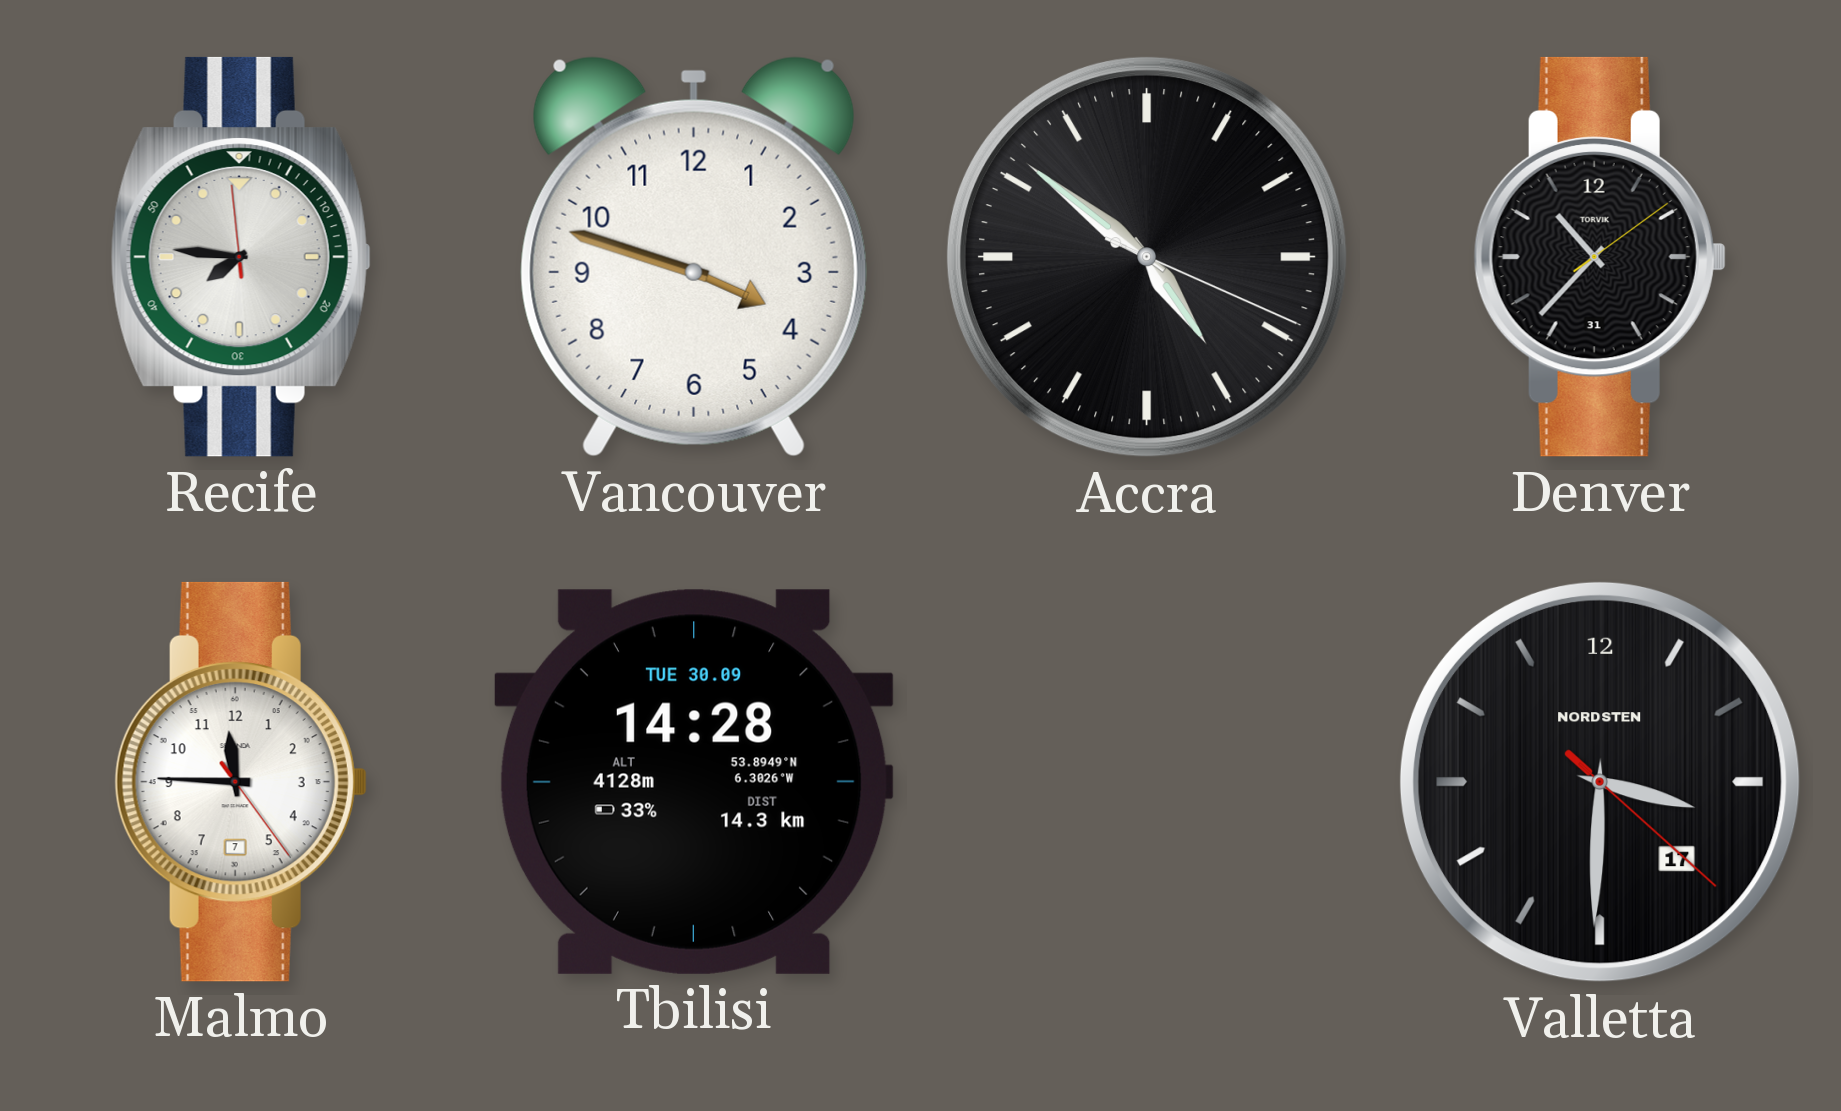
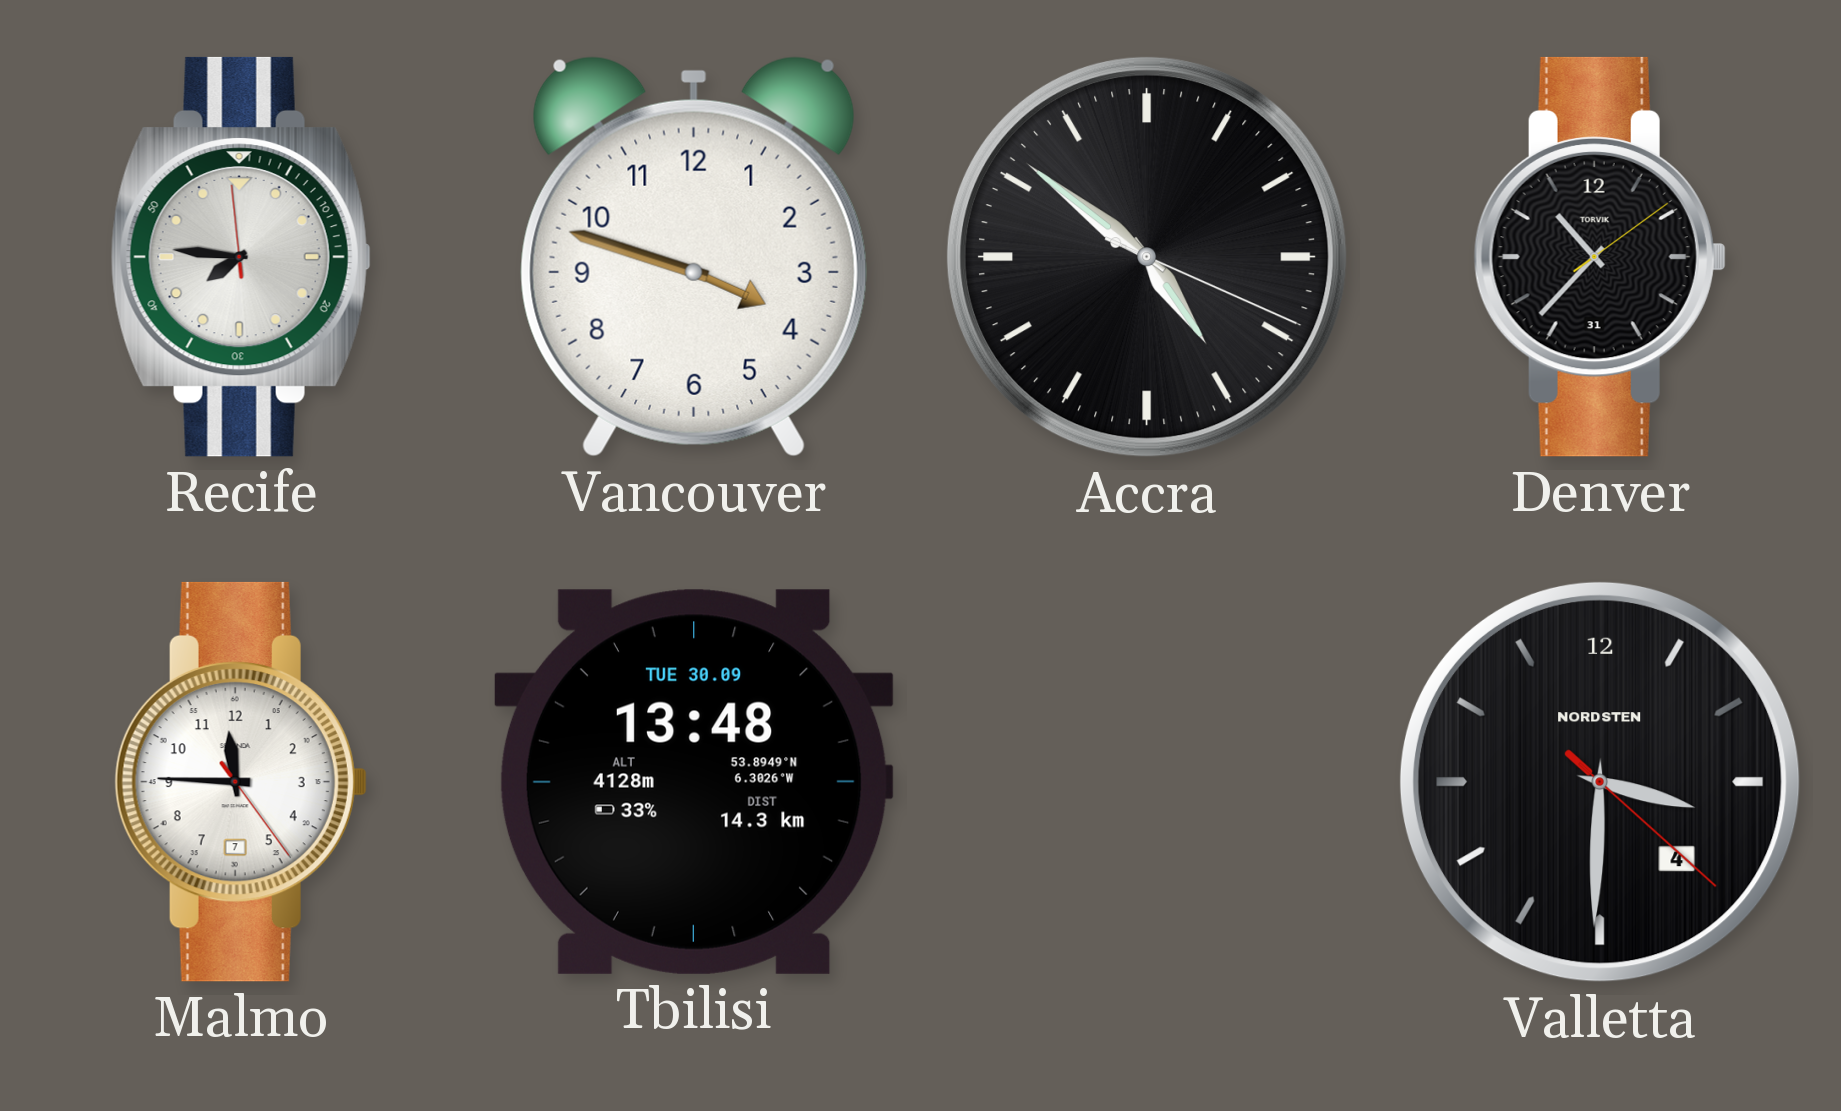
Tbilisi: 14:28 -> 13:48 (694, 782)
Valletta date: 17 -> 4 (1600, 782)
